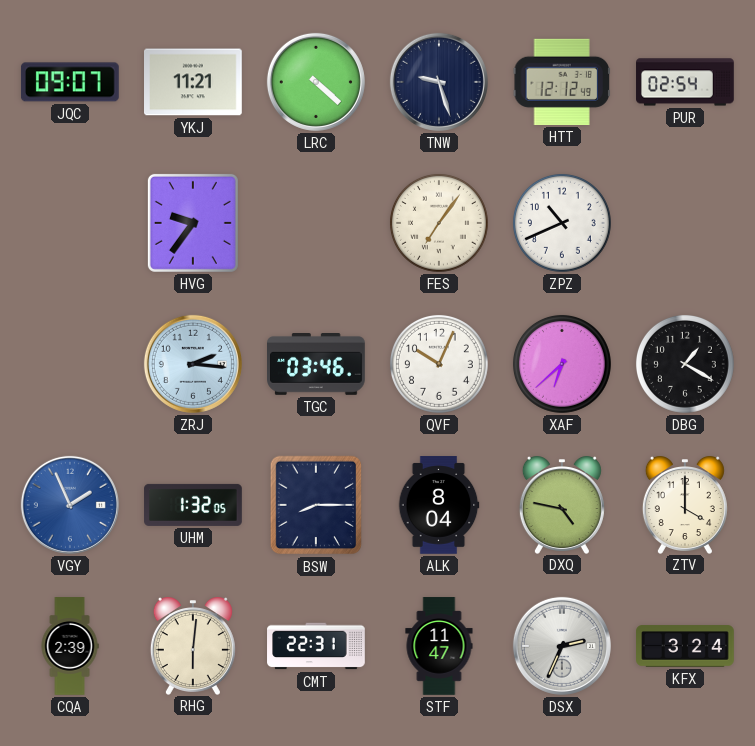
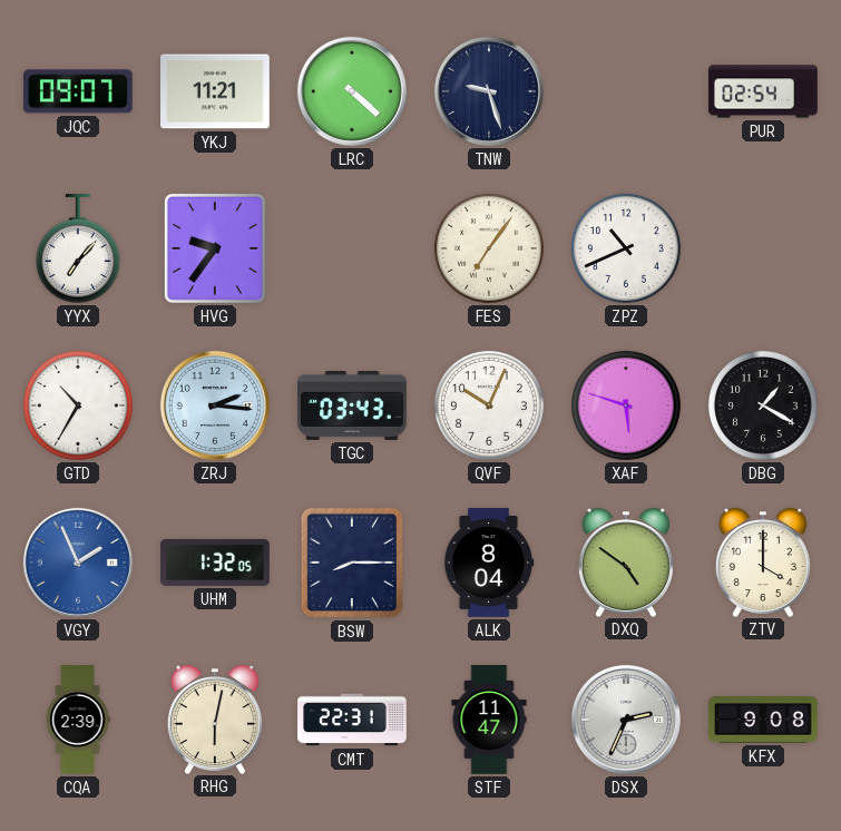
HTT: 12:12 -> none (561, 82)
YYX: none -> 7:07 (78, 250)
GTD: none -> 10:35 (78, 405)
TGC: 03:46 -> 03:43 (353, 407)
XAF: 6:38 -> 5:48 (626, 405)
DXQ: 4:47 -> 4:51 (626, 563)
RHG: 6:01 -> 6:02 (215, 720)
KFX: 3:24 -> 9:08 (763, 720)
